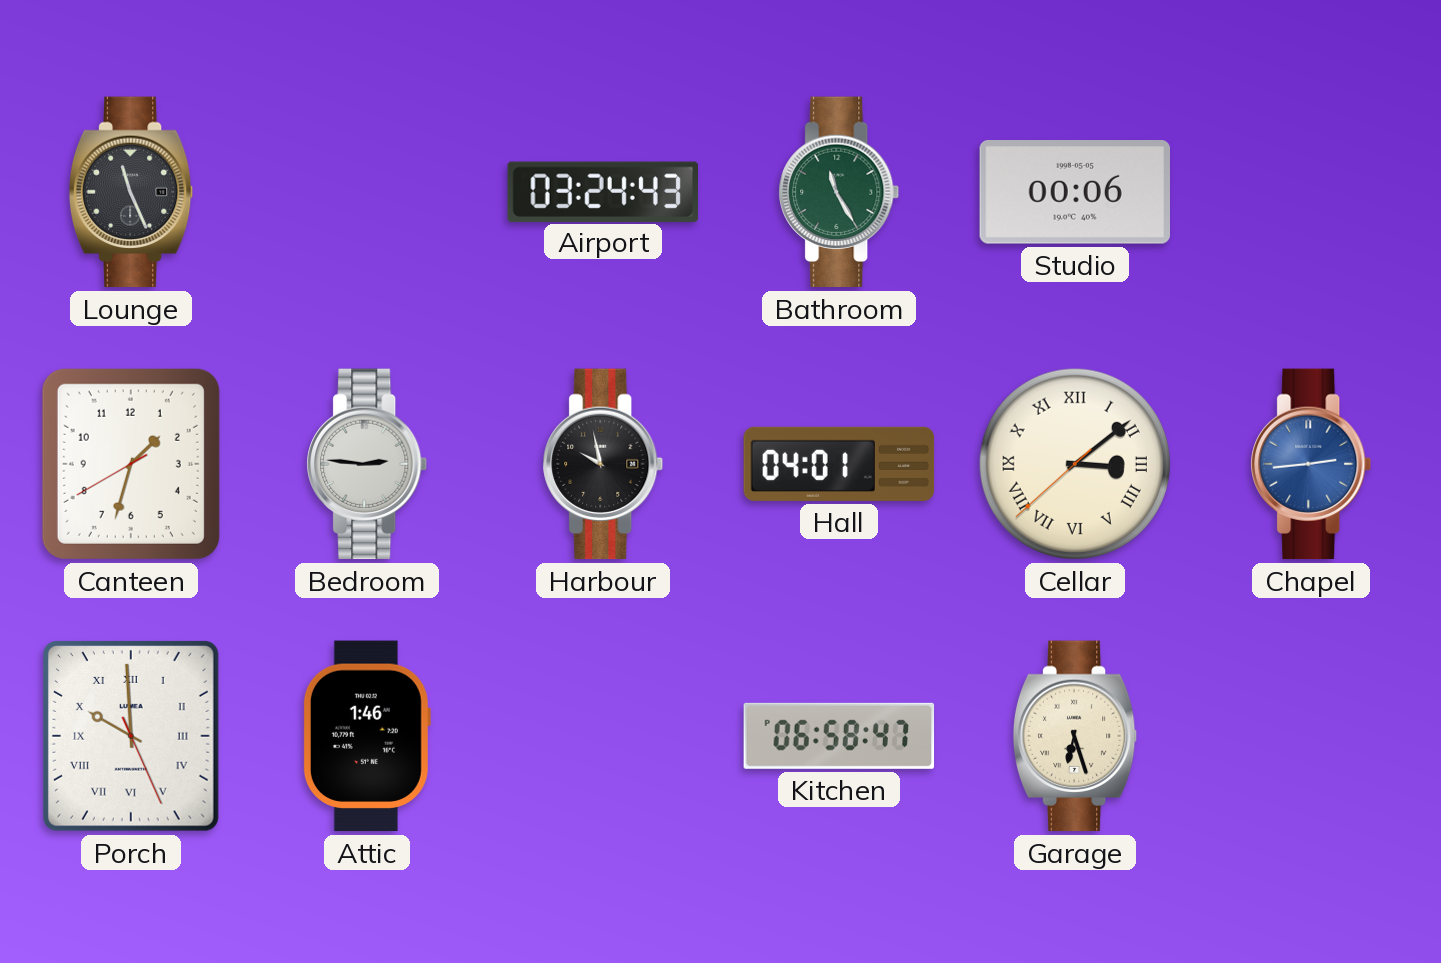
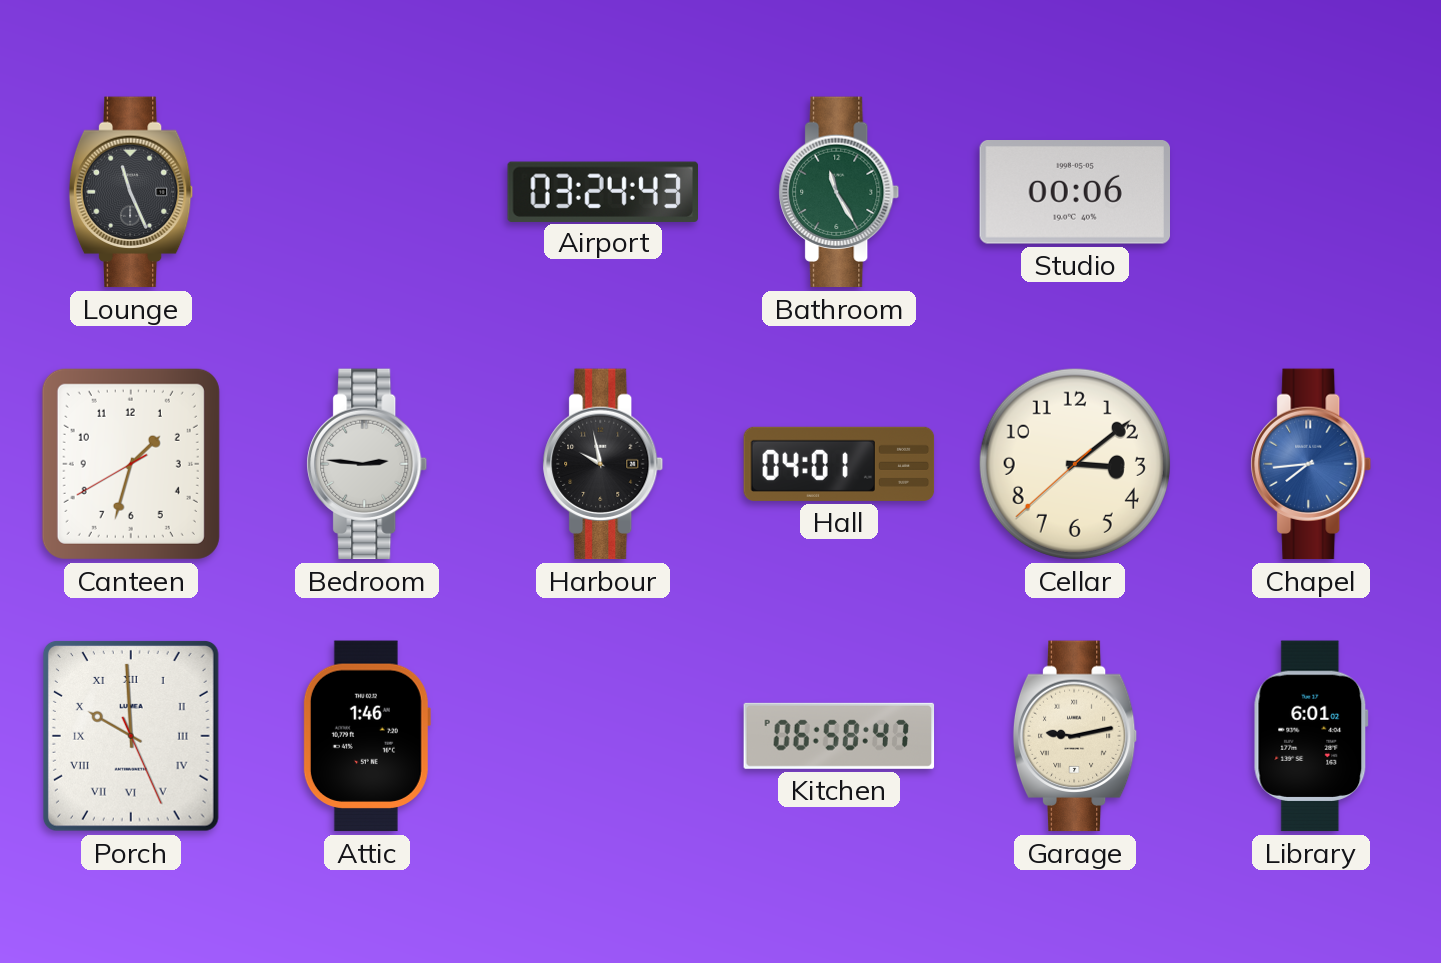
Cellar numerals: Roman -> Arabic (1075, 464)
Chapel: 2:44 -> 7:44 (1311, 464)
Garage: 6:27 -> 9:13 (1075, 736)
Library: none -> 6:01 (1311, 736)
